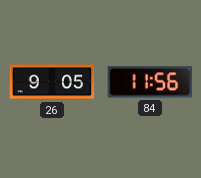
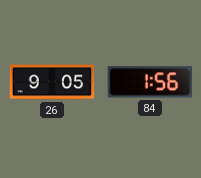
84: 11:56 -> 1:56 (150, 82)
